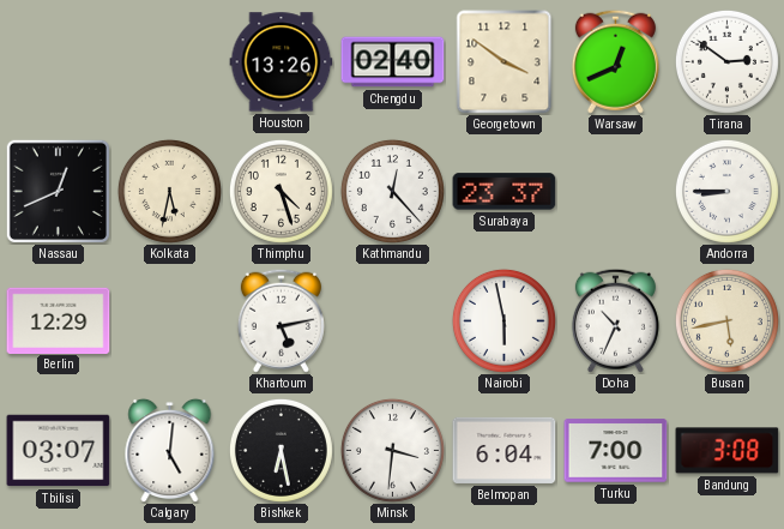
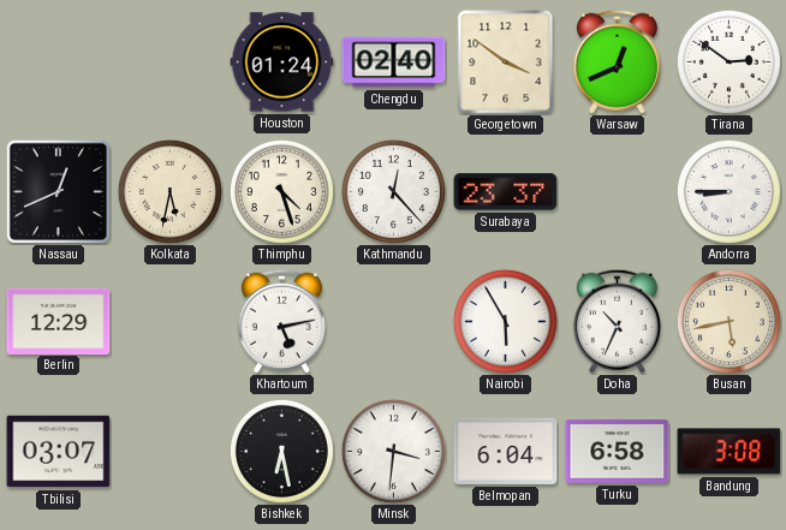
Houston: 13:26 -> 01:24 (282, 62)
Nairobi: 5:58 -> 5:55 (505, 321)
Calgary: 5:01 -> none (170, 450)
Turku: 7:00 -> 6:58 (618, 452)
